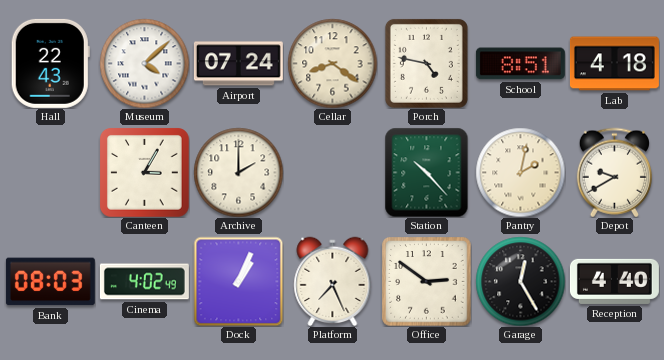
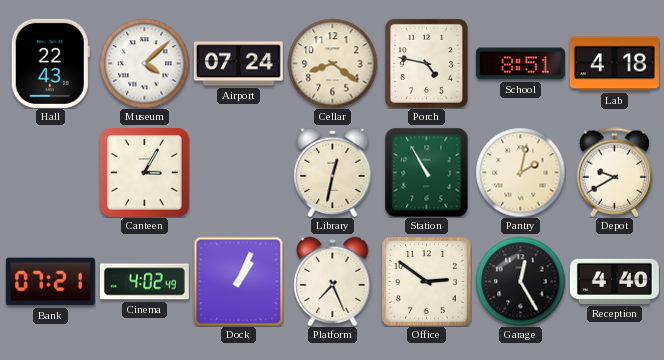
Archive: 2:00 -> none (238, 172)
Library: none -> 12:32 (333, 172)
Station: 10:23 -> 10:55 (427, 172)
Bank: 08:03 -> 07:21 (50, 282)
